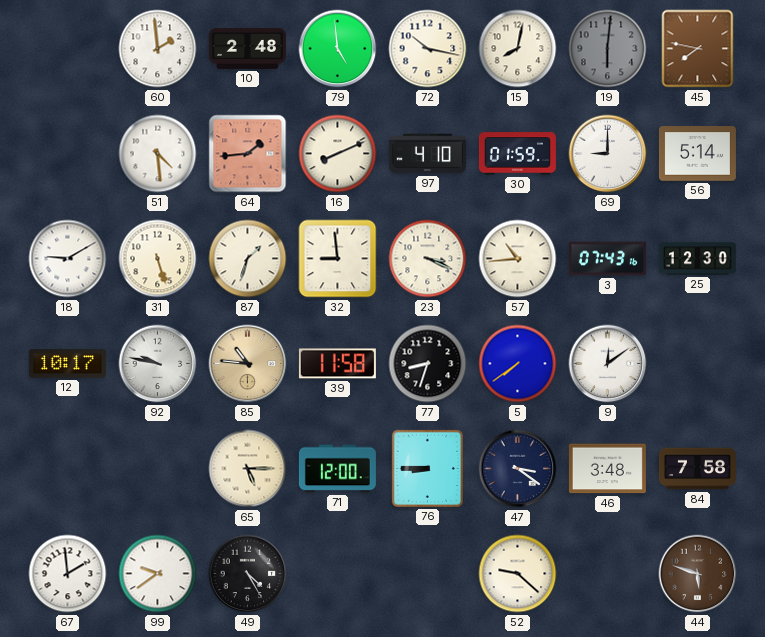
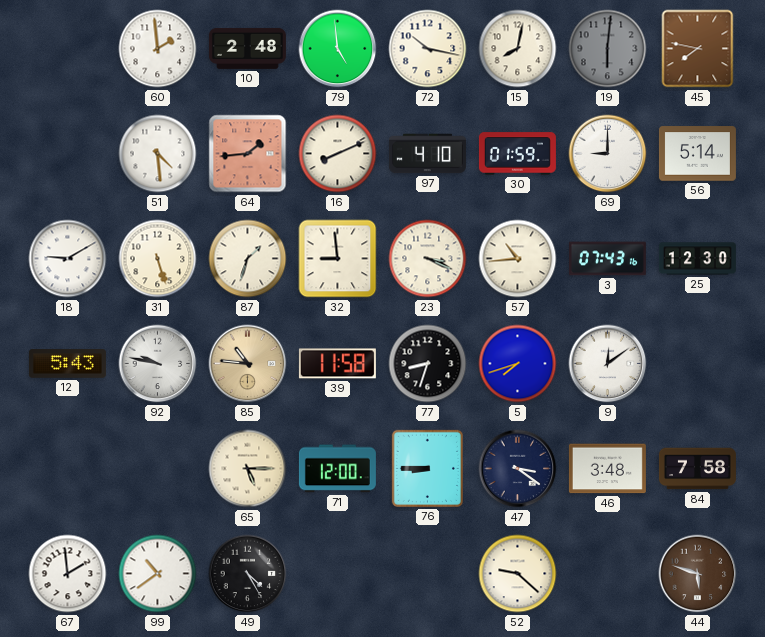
12: 10:17 -> 5:43 (67, 364)
5: 7:39 -> 7:42 (518, 364)
99: 9:39 -> 10:39 (158, 574)
